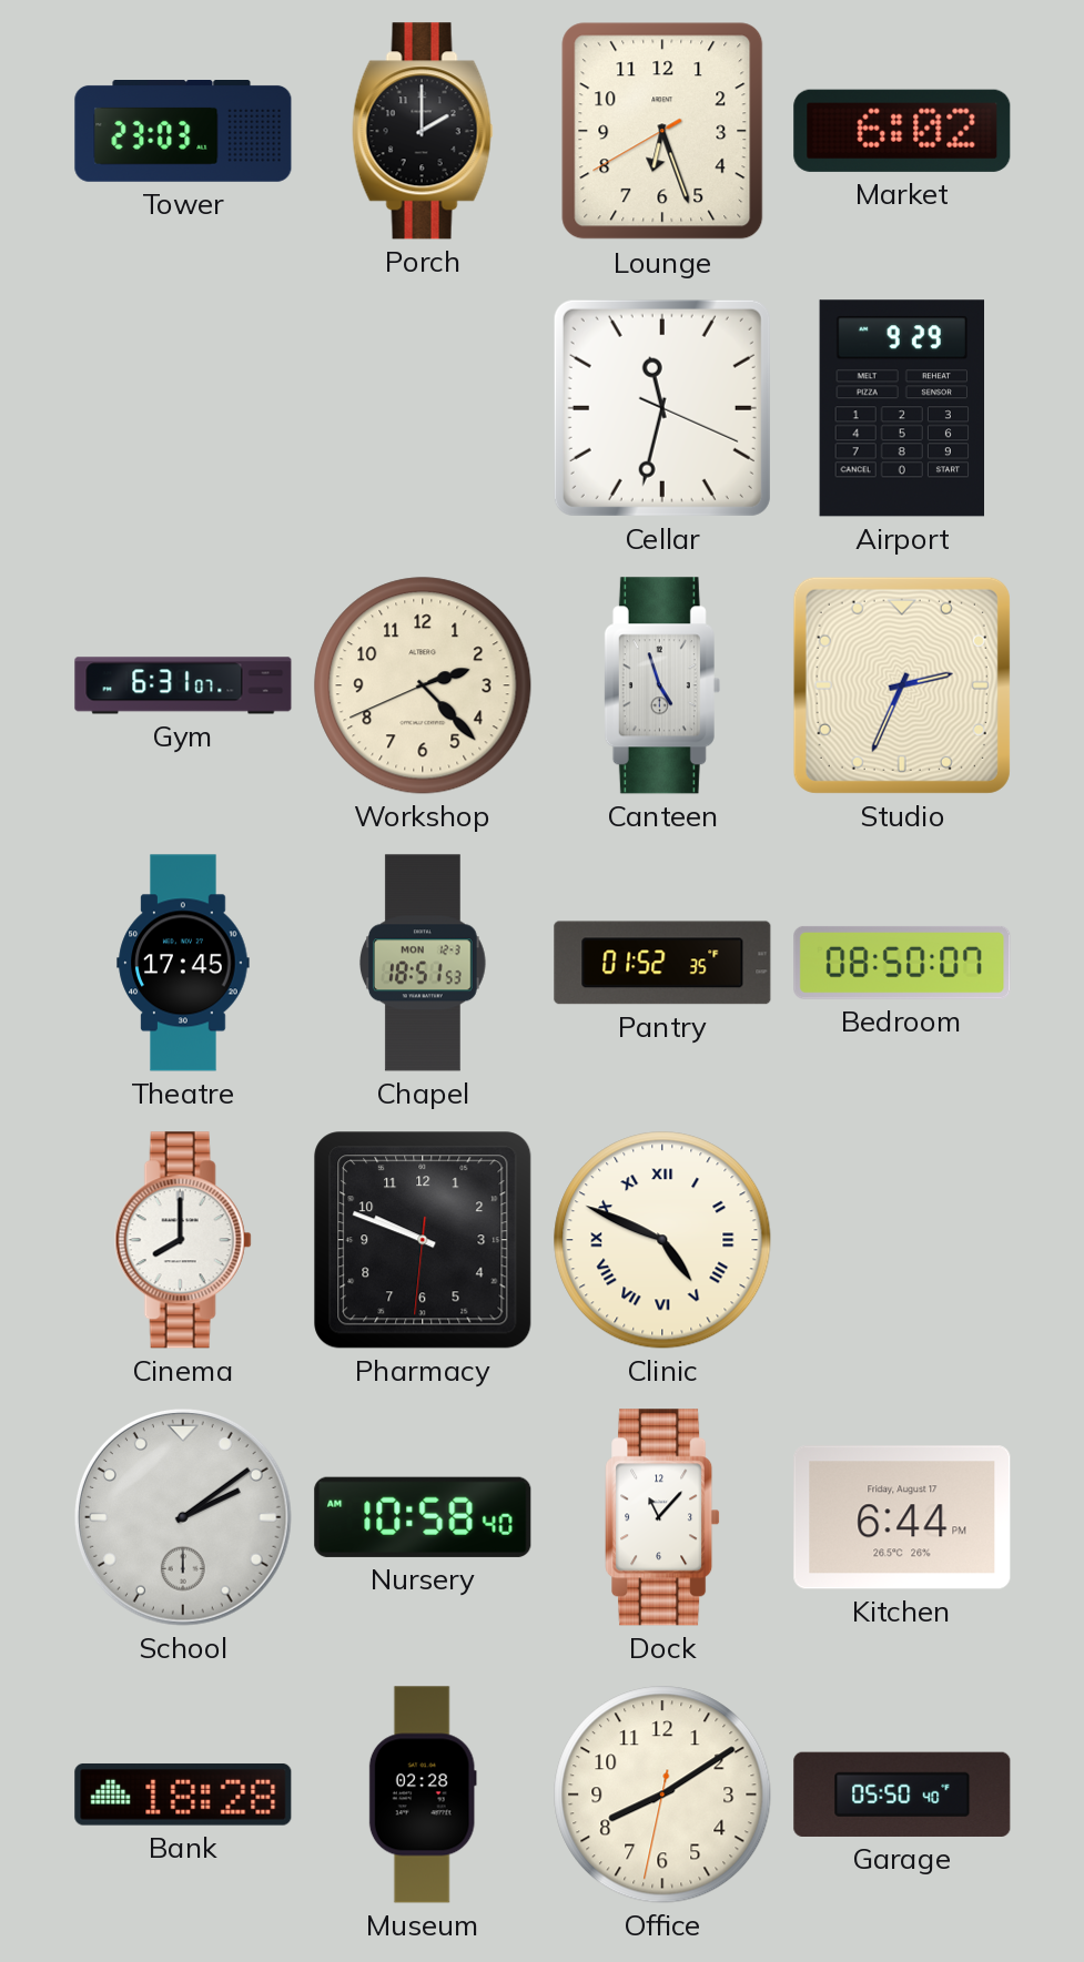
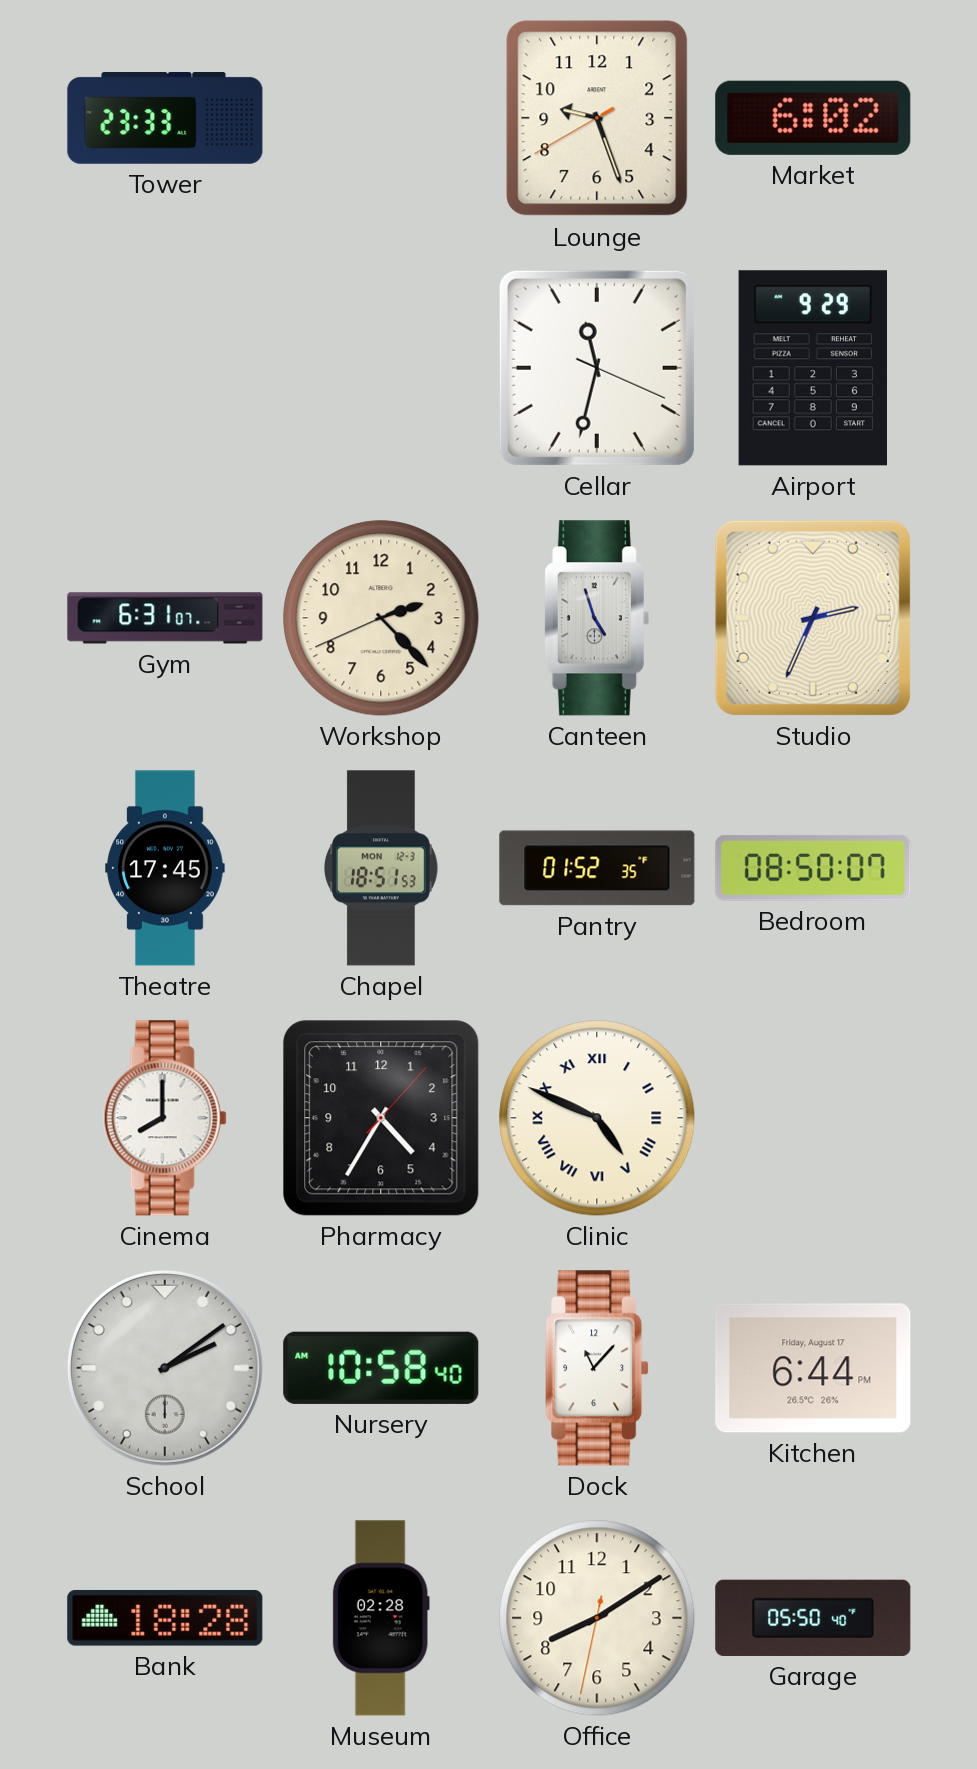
Tower: 23:03 -> 23:33 (165, 119)
Porch: 2:00 -> none (423, 131)
Lounge: 6:26 -> 9:26 (597, 118)
Pharmacy: 9:48 -> 4:35 (381, 1118)
